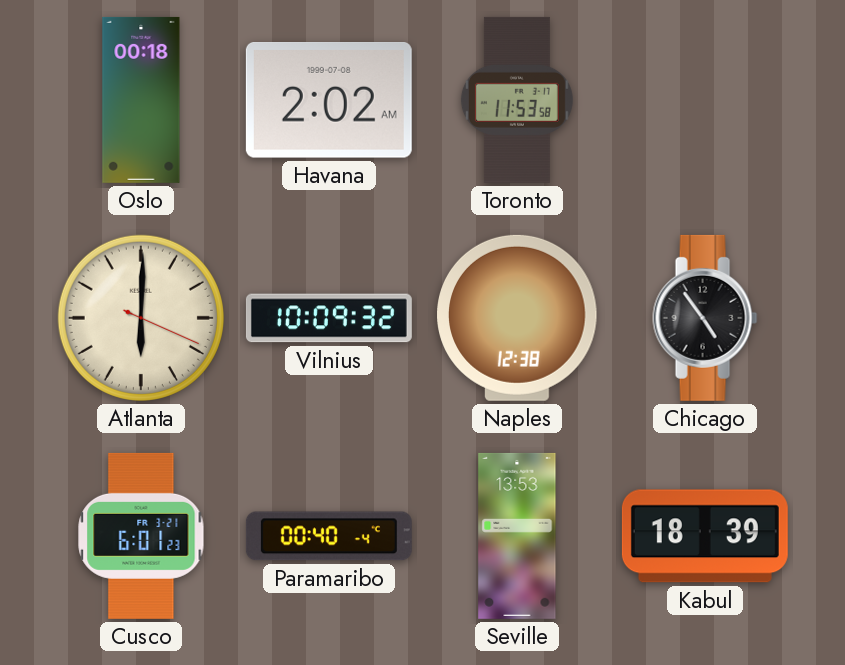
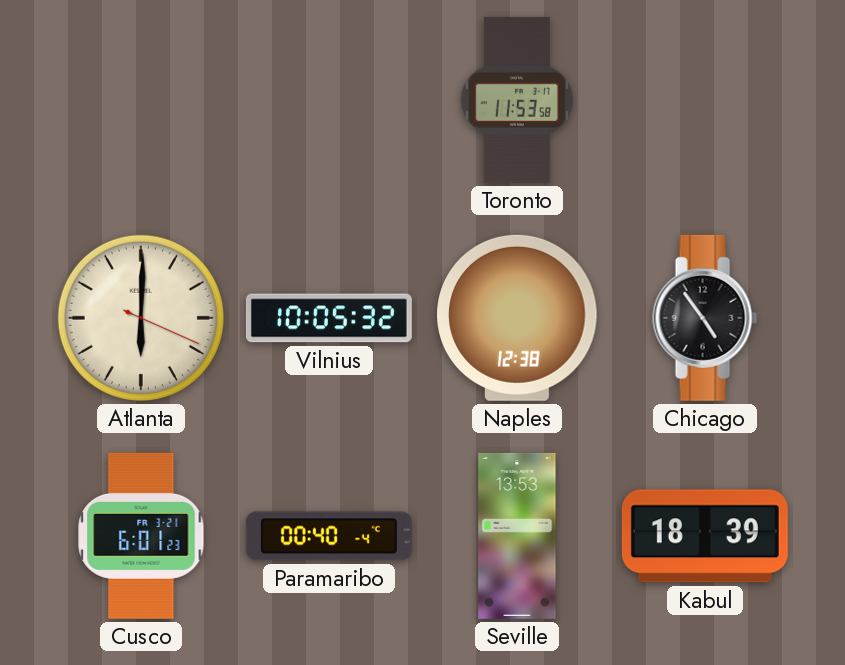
Oslo: 00:18 -> none (141, 100)
Havana: 2:02 -> none (329, 101)
Vilnius: 10:09 -> 10:05 (329, 318)
